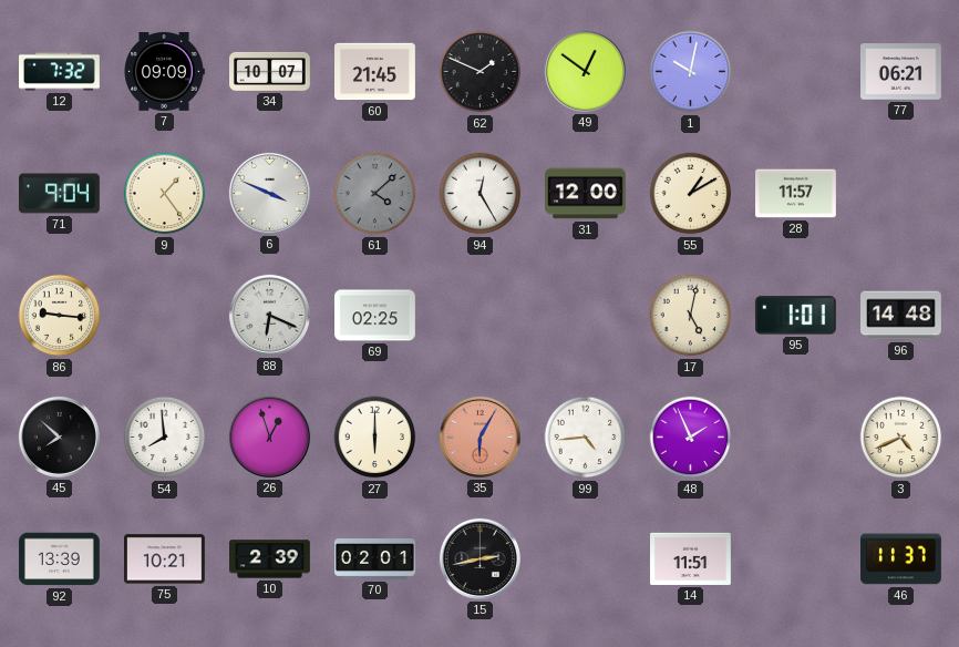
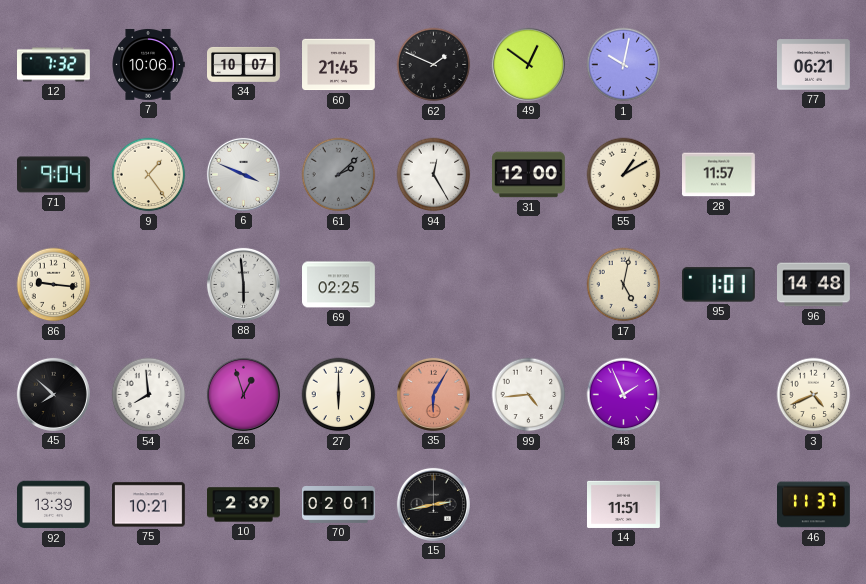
7: 09:09 -> 10:06 (148, 64)
61: 4:08 -> 2:08 (339, 175)
88: 6:19 -> 5:59 (243, 284)
